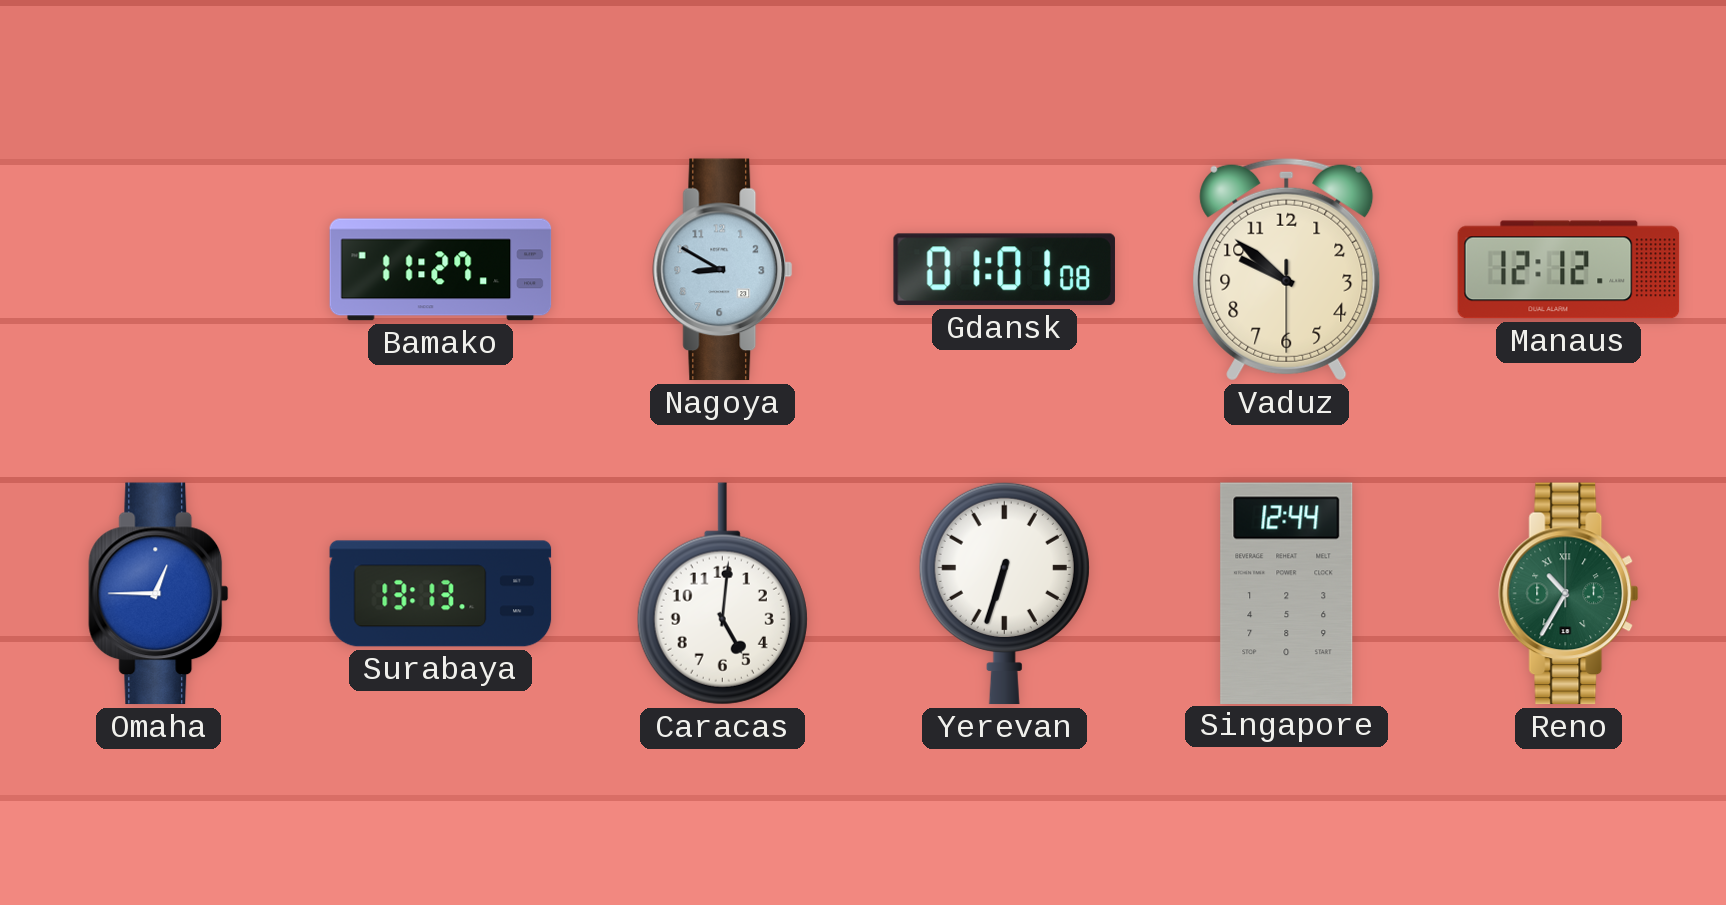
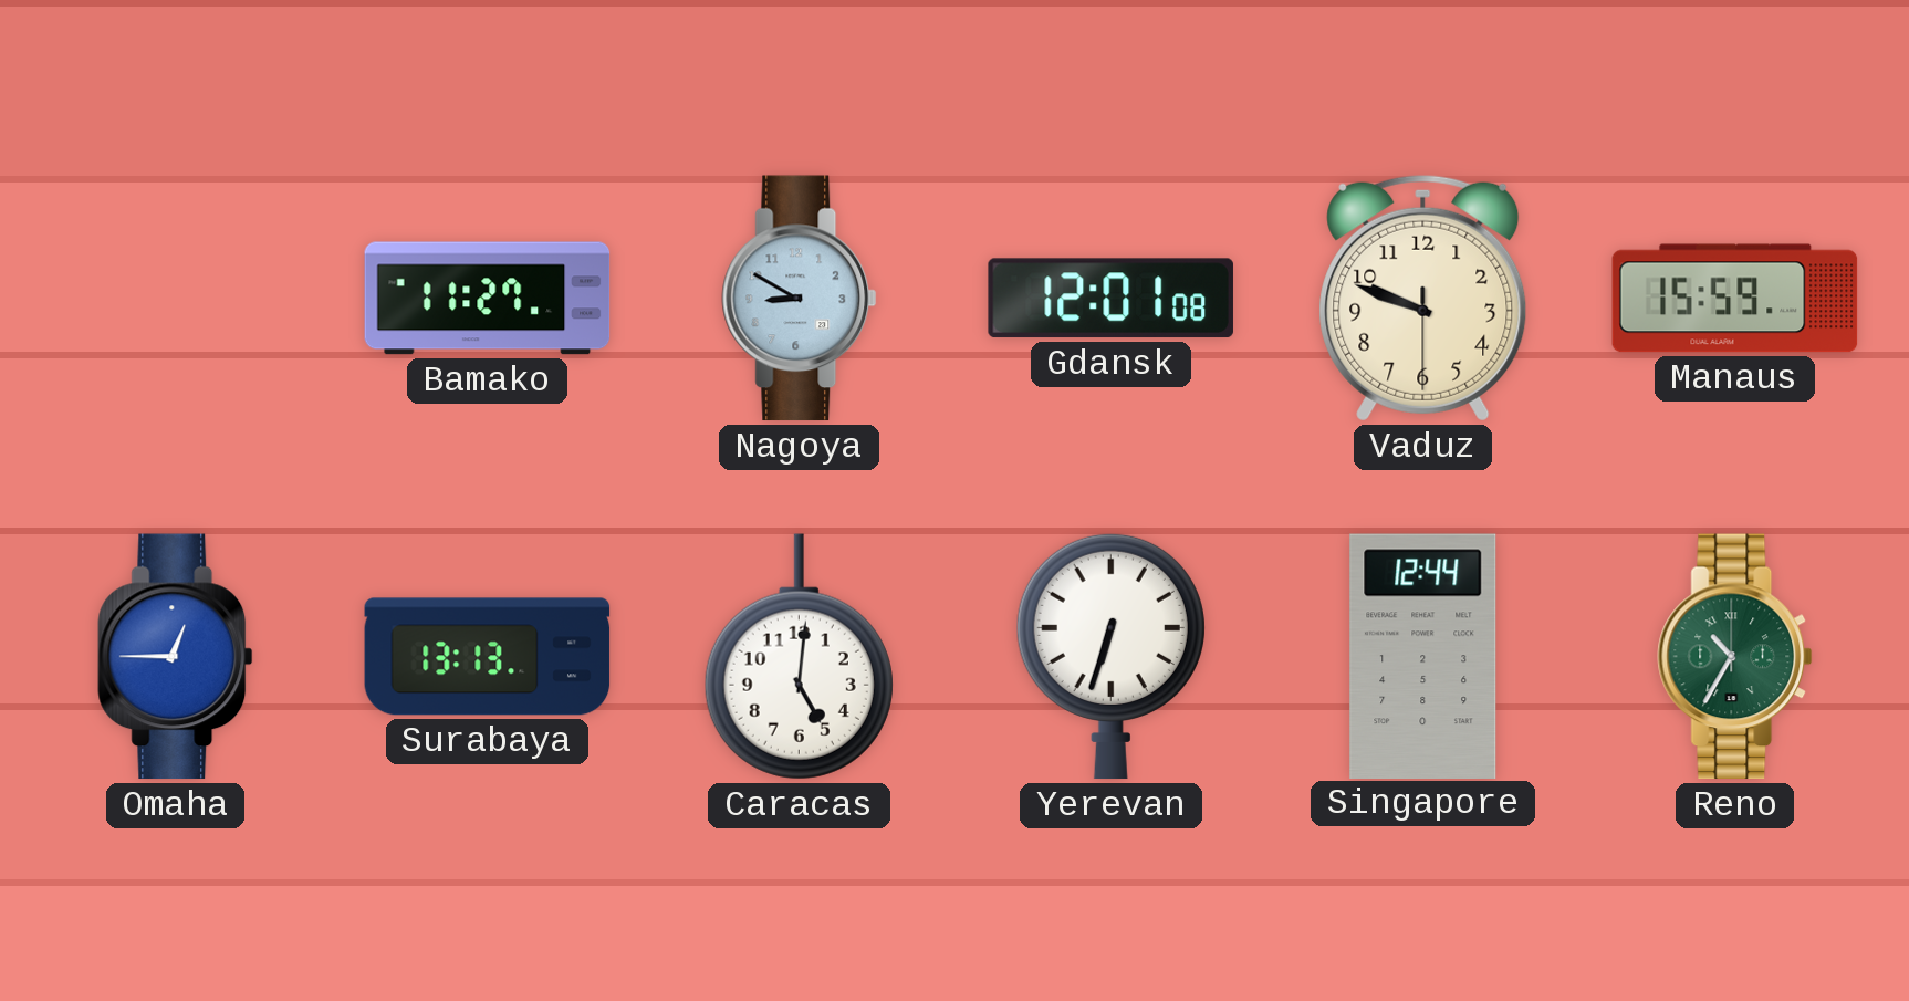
Gdansk: 01:01 -> 12:01 (1110, 299)
Vaduz: 9:51 -> 9:48 (1423, 298)
Manaus: 12:12 -> 15:59 (1735, 299)
